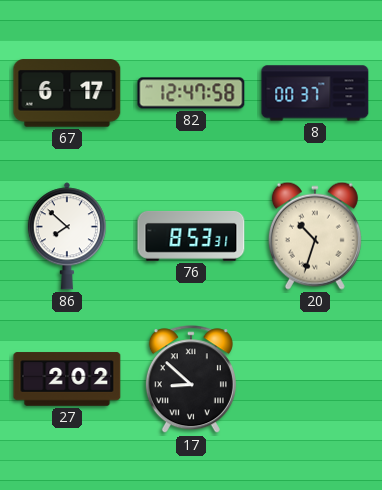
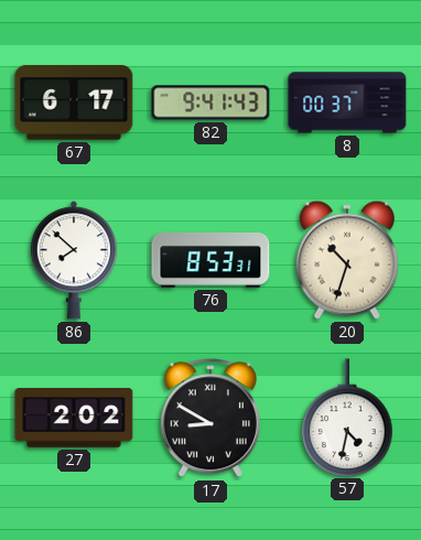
82: 12:47 -> 9:41 (210, 102)
17: 8:52 -> 8:50 (210, 419)
57: none -> 4:32 (347, 418)
